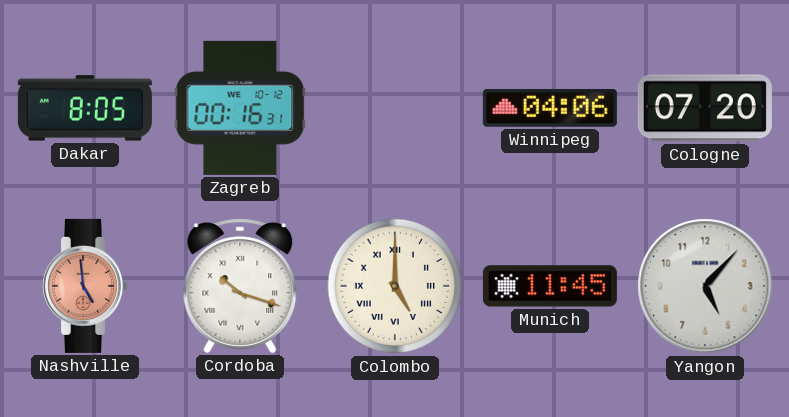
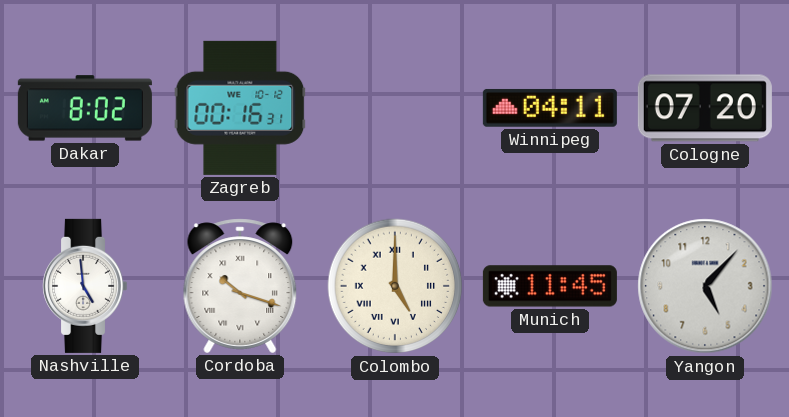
Dakar: 8:05 -> 8:02 (85, 108)
Winnipeg: 04:06 -> 04:11 (550, 108)
Nashville dial: salmon -> white (85, 286)
